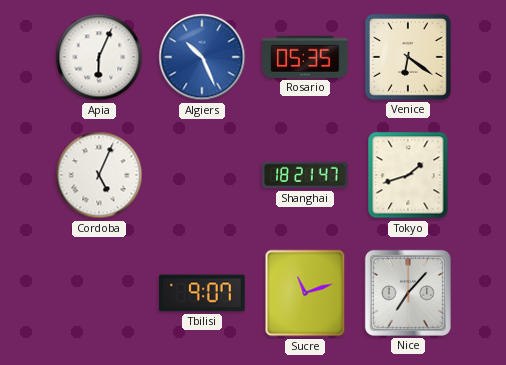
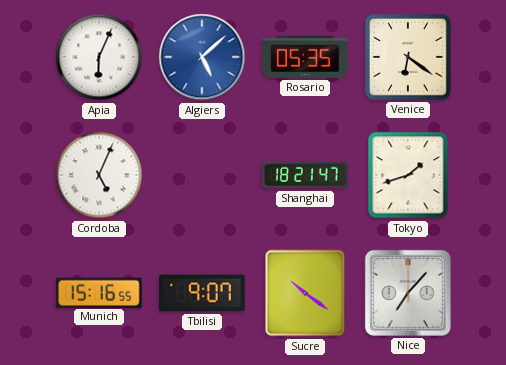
Algiers: 10:26 -> 5:08 (202, 57)
Munich: none -> 15:16 (99, 292)
Sucre: 11:12 -> 10:21 (305, 293)
